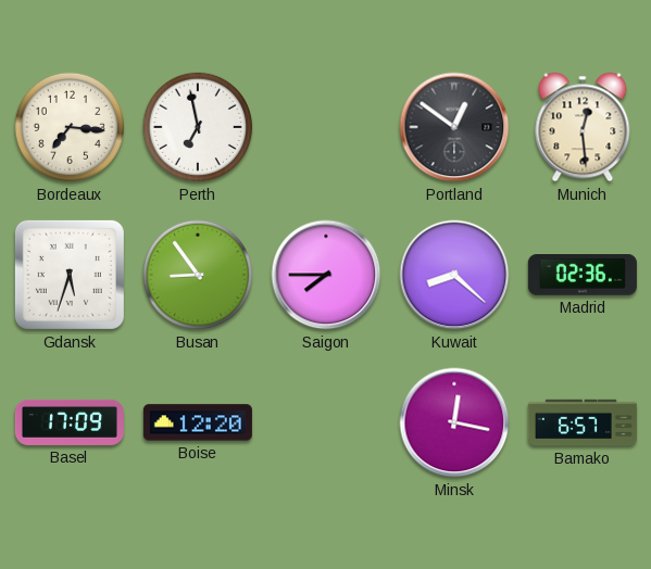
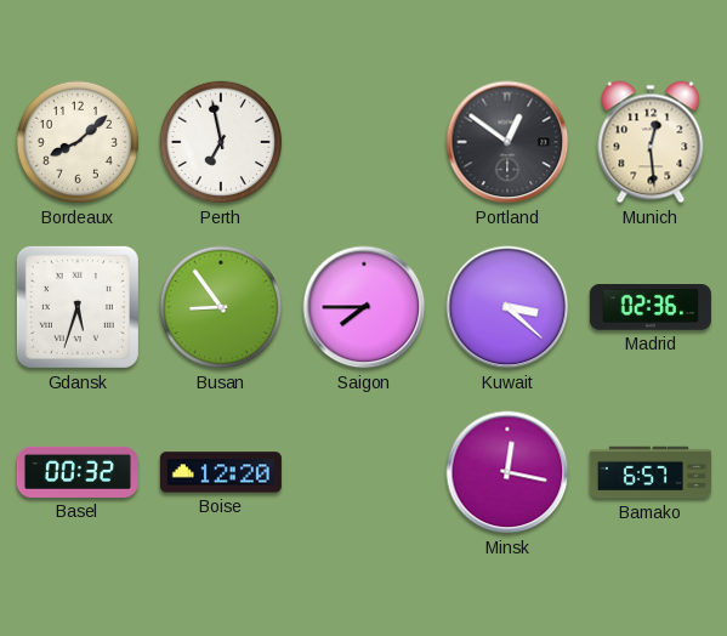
Bordeaux: 7:16 -> 8:08 (78, 142)
Kuwait: 8:22 -> 3:22 (507, 307)
Basel: 17:09 -> 00:32 (78, 472)
